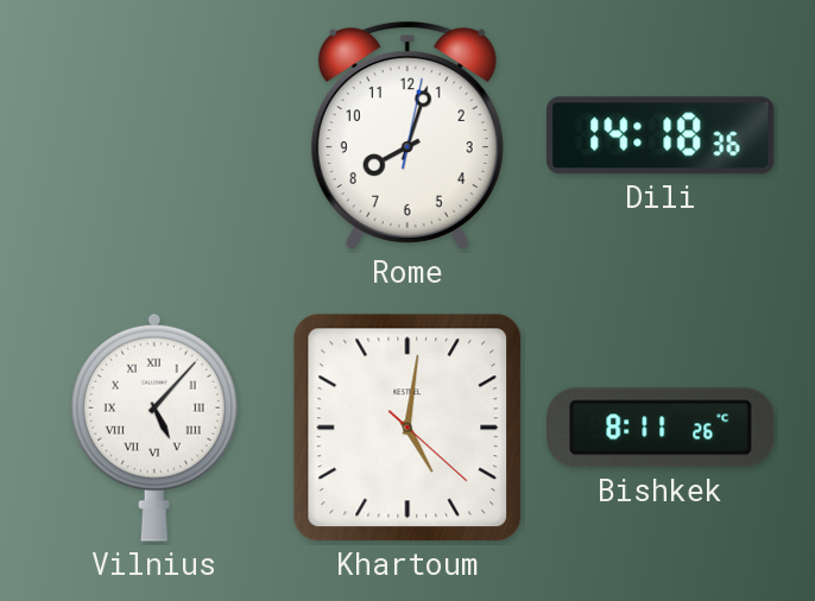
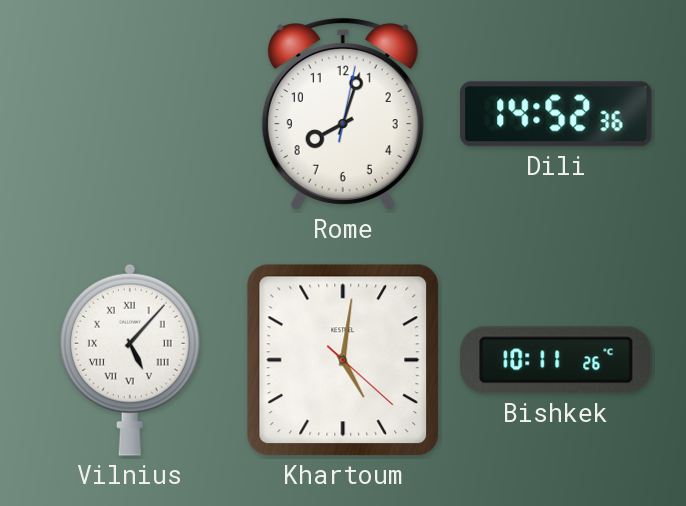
Dili: 14:18 -> 14:52 (556, 114)
Bishkek: 8:11 -> 10:11 (556, 360)
